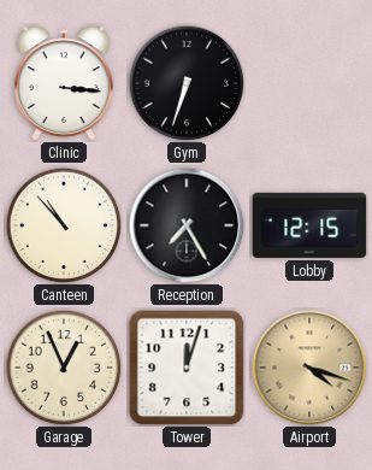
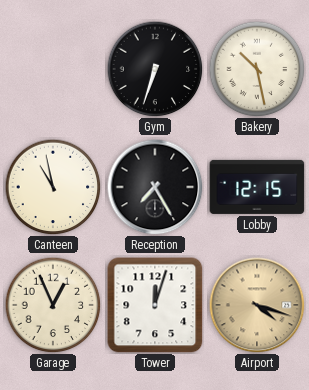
Clinic: 3:16 -> none (64, 83)
Bakery: none -> 10:28 (257, 69)
Canteen: 10:53 -> 10:58 (53, 187)
